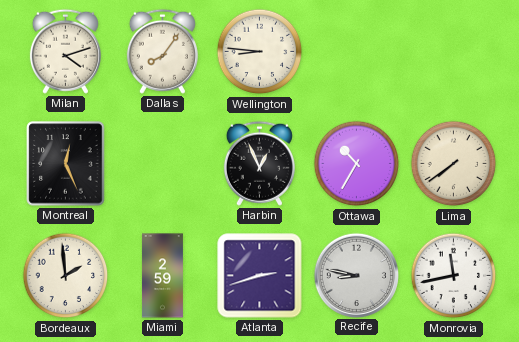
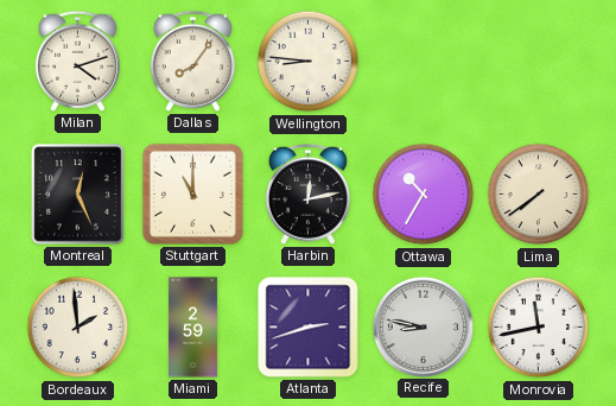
Stuttgart: none -> 11:00 (192, 194)
Harbin: 12:56 -> 12:13 (307, 194)
